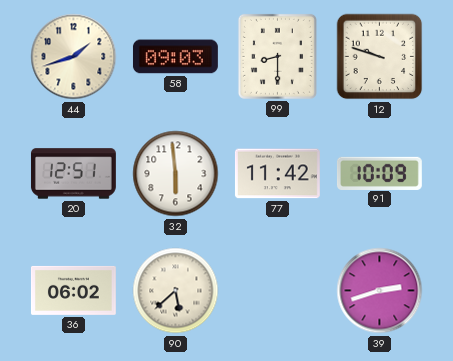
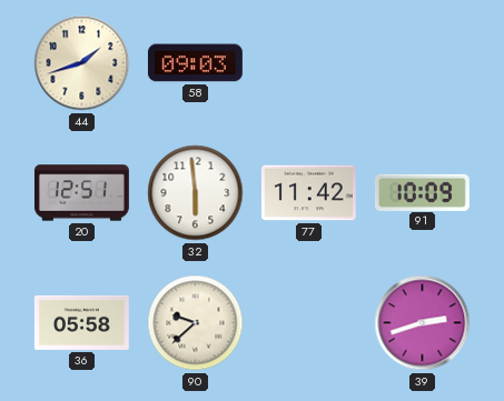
99: 8:30 -> none (277, 56)
12: 9:48 -> none (380, 57)
36: 06:02 -> 05:58 (81, 322)
90: 5:38 -> 9:38 (196, 323)
